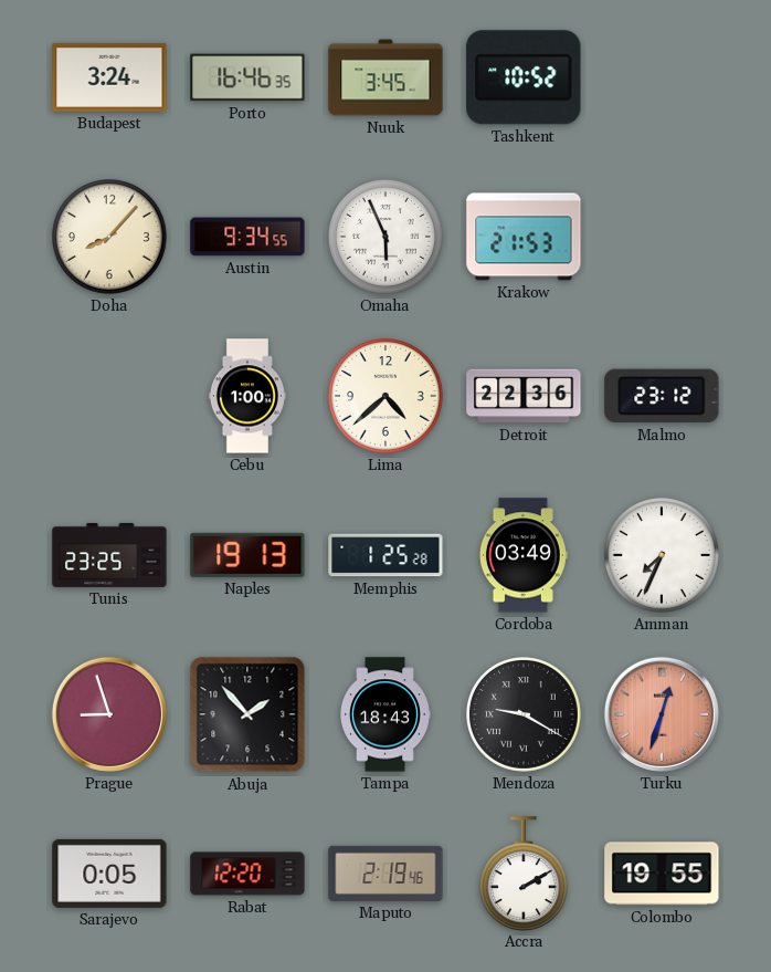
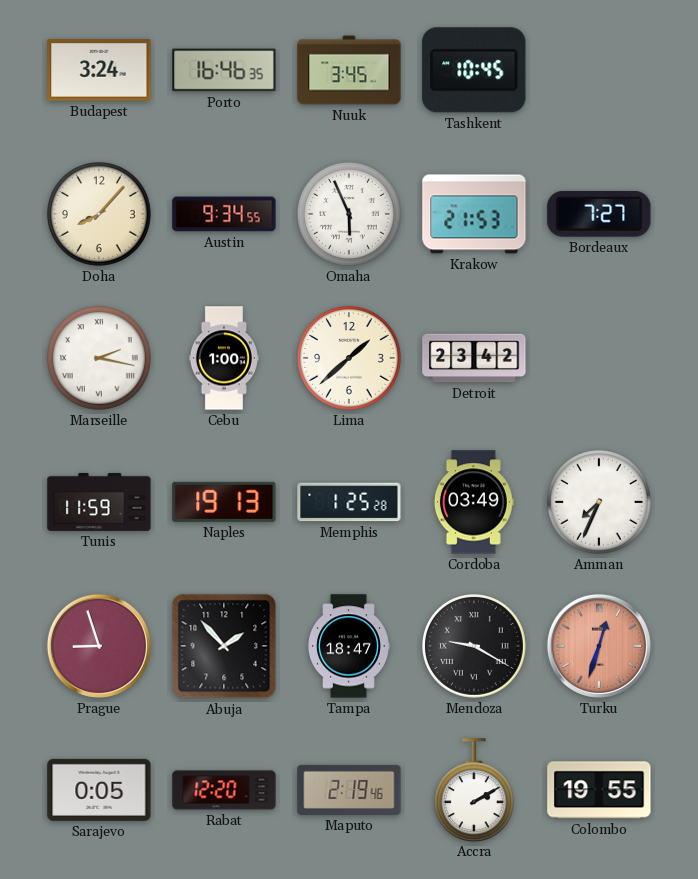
Tashkent: 10:52 -> 10:45 (474, 70)
Bordeaux: none -> 7:27 (599, 214)
Marseille: none -> 2:17 (100, 359)
Lima: 4:38 -> 1:38 (350, 359)
Detroit: 22:36 -> 23:42 (474, 358)
Malmo: 23:12 -> none (662, 396)
Tunis: 23:25 -> 11:59 (99, 502)
Tampa: 18:43 -> 18:47 (349, 646)
